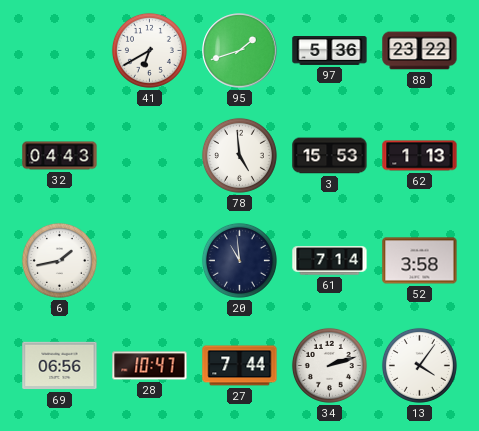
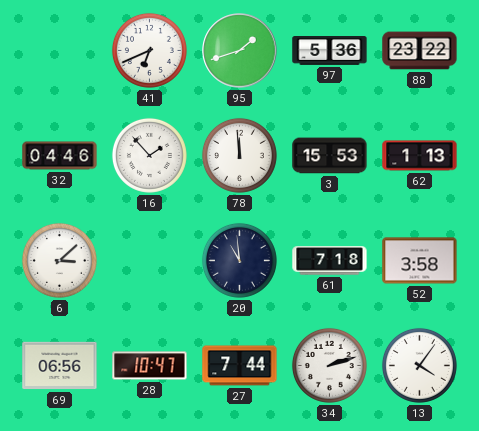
41: 6:40 -> 6:41 (149, 50)
32: 04:43 -> 04:46 (60, 156)
16: none -> 1:53 (149, 155)
78: 4:59 -> 11:59 (239, 155)
6: 1:43 -> 3:08 (59, 260)
61: 7:14 -> 7:18 (330, 261)
